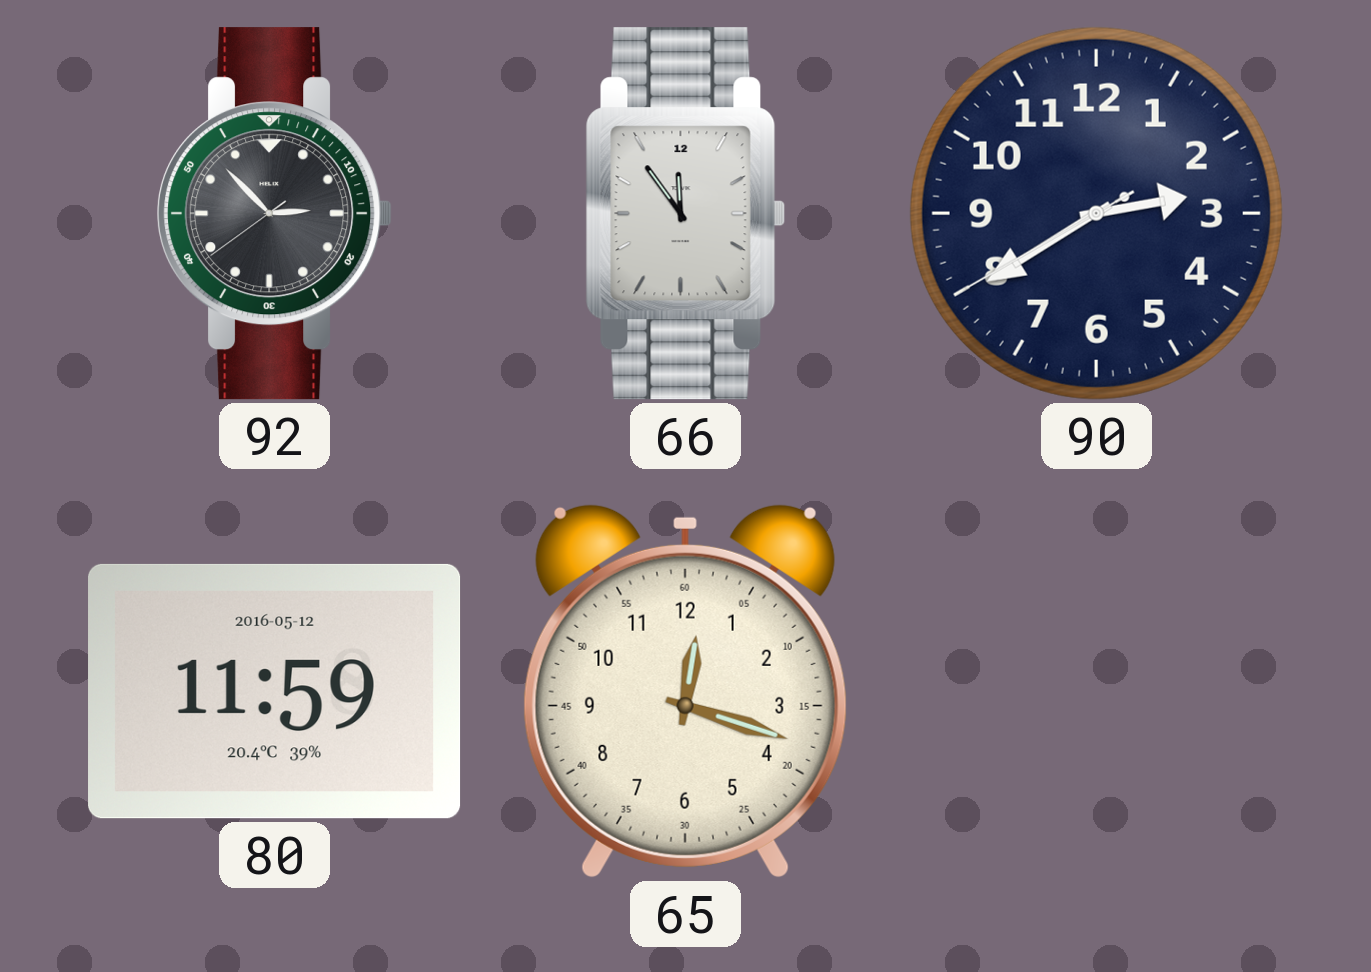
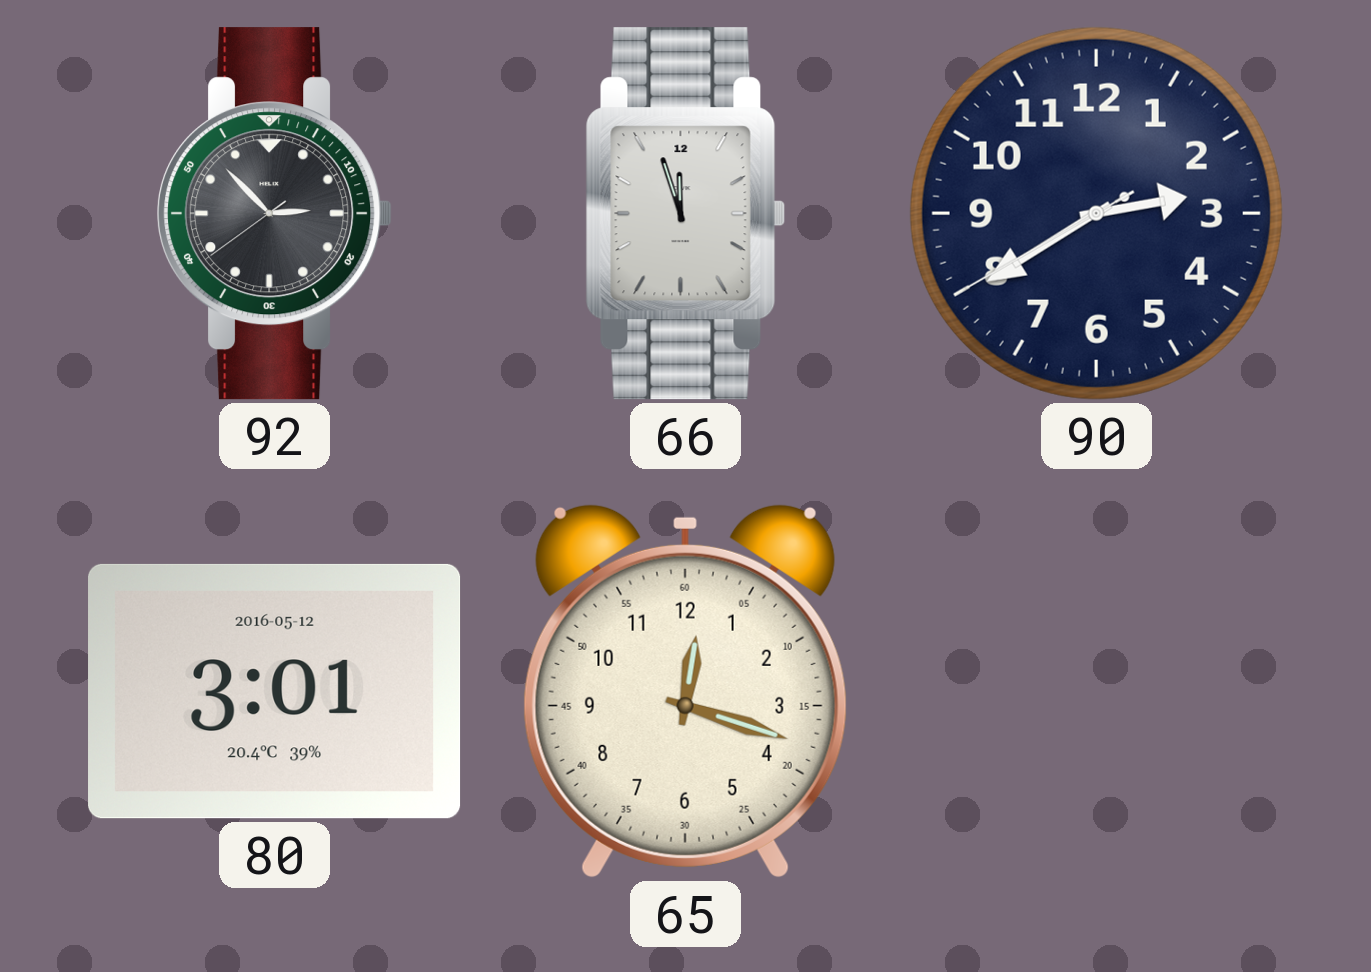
66: 11:54 -> 11:57 (685, 214)
80: 11:59 -> 3:01 (275, 691)
